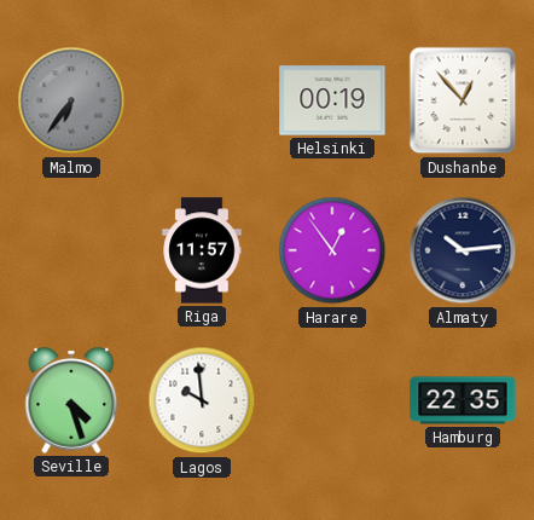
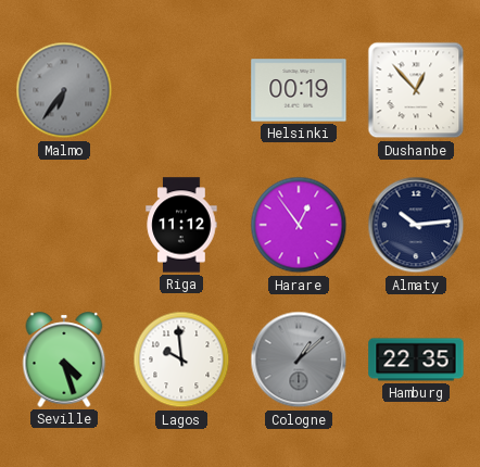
Riga: 11:57 -> 11:12 (181, 225)
Cologne: none -> 1:08 (299, 359)
